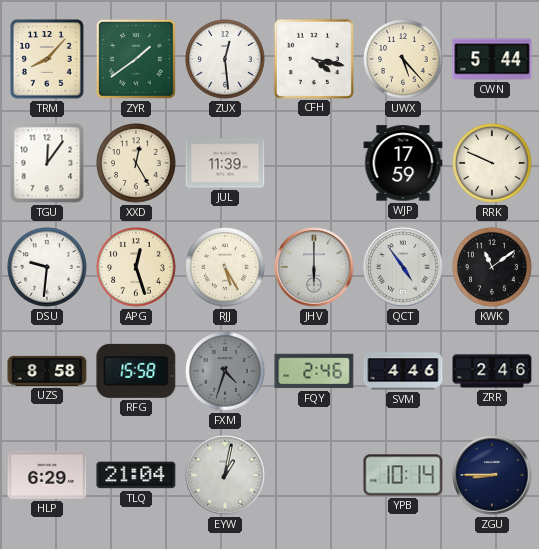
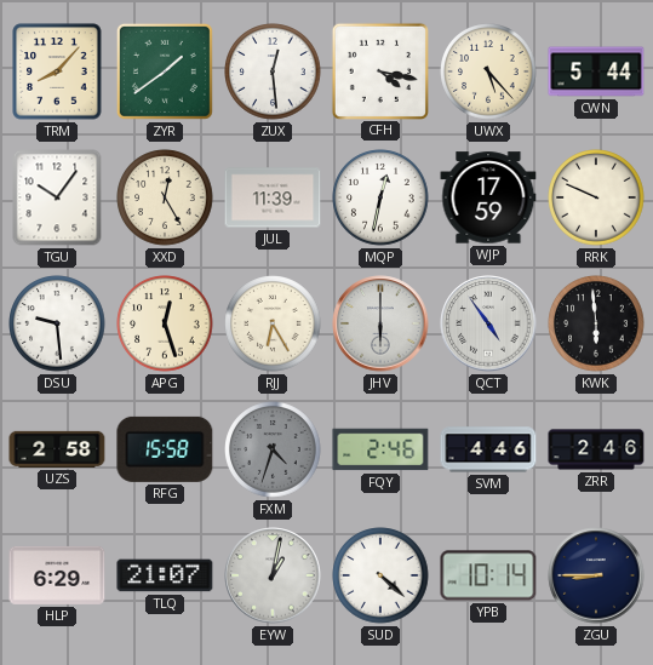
TGU: 12:06 -> 10:06 (57, 197)
MQP: none -> 12:32 (380, 197)
DSU: 9:31 -> 9:29 (57, 323)
RJJ: 5:25 -> 6:25 (273, 323)
KWK: 11:09 -> 5:59 (596, 323)
UZS: 8:58 -> 2:58 (57, 449)
TLQ: 21:04 -> 21:07 (165, 575)
SUD: none -> 4:22 (380, 575)
